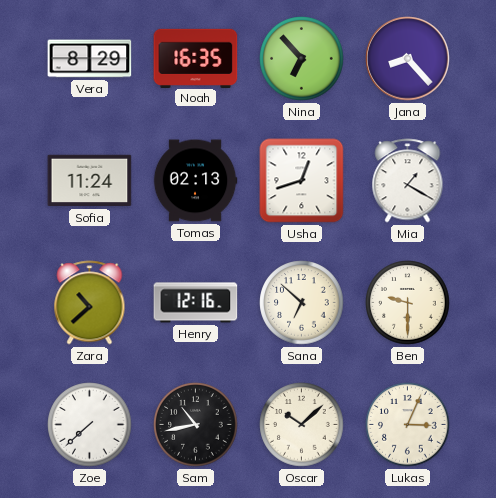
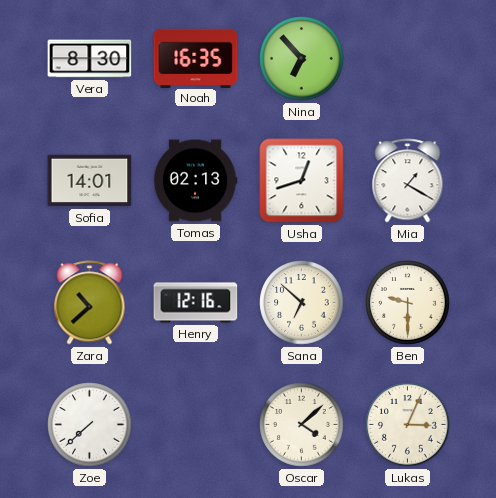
Vera: 8:29 -> 8:30 (90, 59)
Jana: 8:23 -> none (408, 59)
Sofia: 11:24 -> 14:01 (90, 181)
Sam: 10:43 -> none (196, 425)
Oscar: 10:08 -> 4:08 (302, 425)
